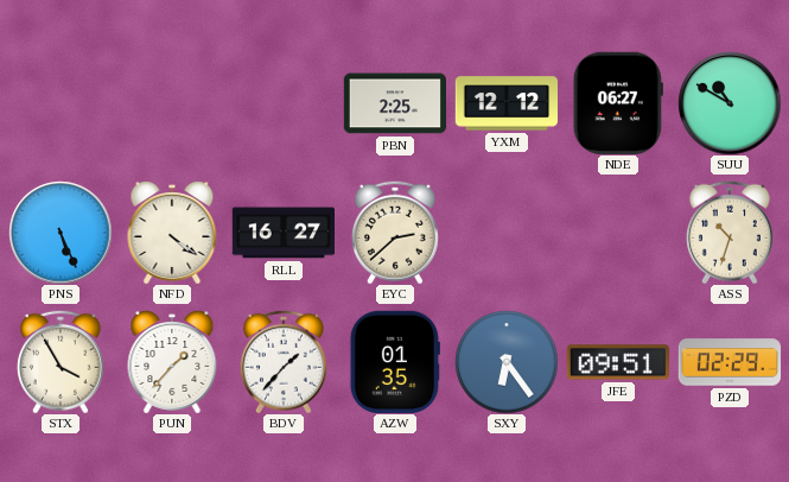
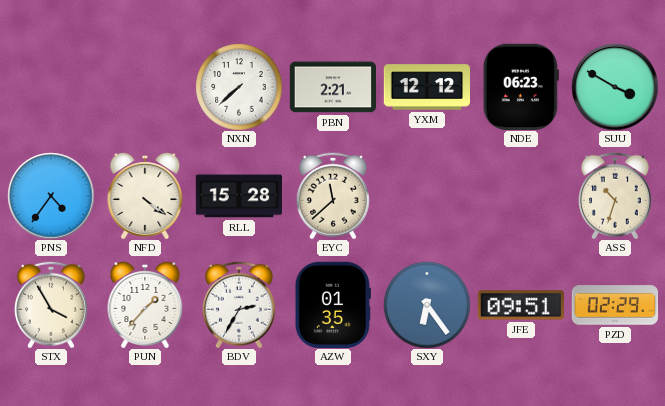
NXN: none -> 7:38 (239, 87)
PBN: 2:25 -> 2:21 (332, 87)
NDE: 06:27 -> 06:23 (521, 86)
SUU: 10:50 -> 3:50 (615, 87)
PNS: 5:26 -> 4:36 (51, 196)
RLL: 16:27 -> 15:28 (238, 196)
EYC: 2:38 -> 11:38 (333, 196)
BDV: 1:37 -> 2:35 (239, 305)
